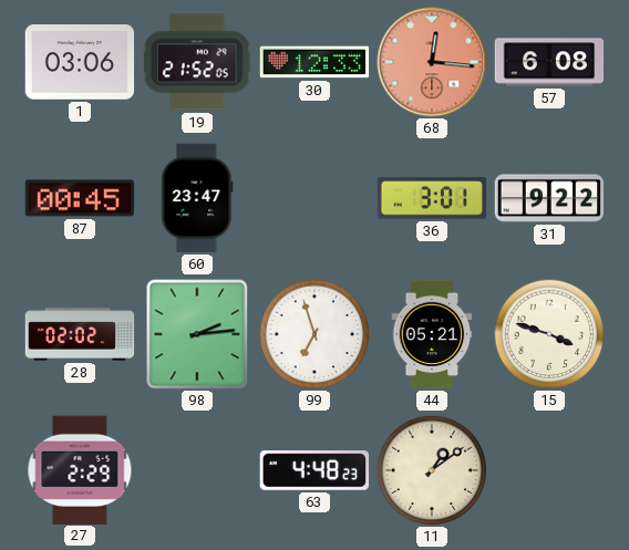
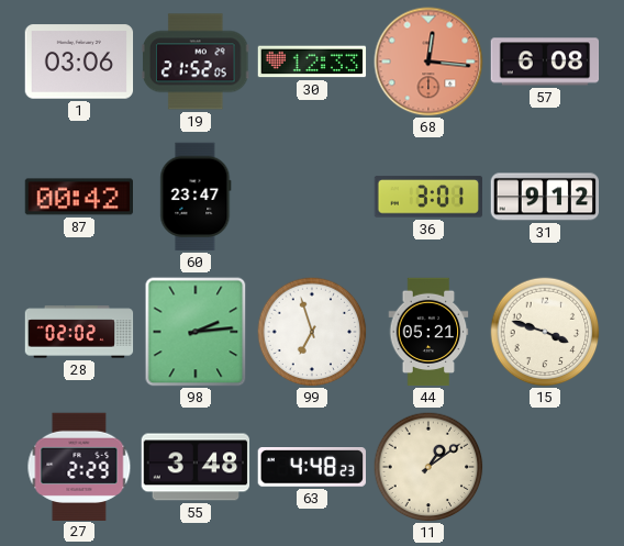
87: 00:45 -> 00:42 (79, 197)
31: 9:22 -> 9:12 (545, 197)
55: none -> 3:48 (196, 467)
